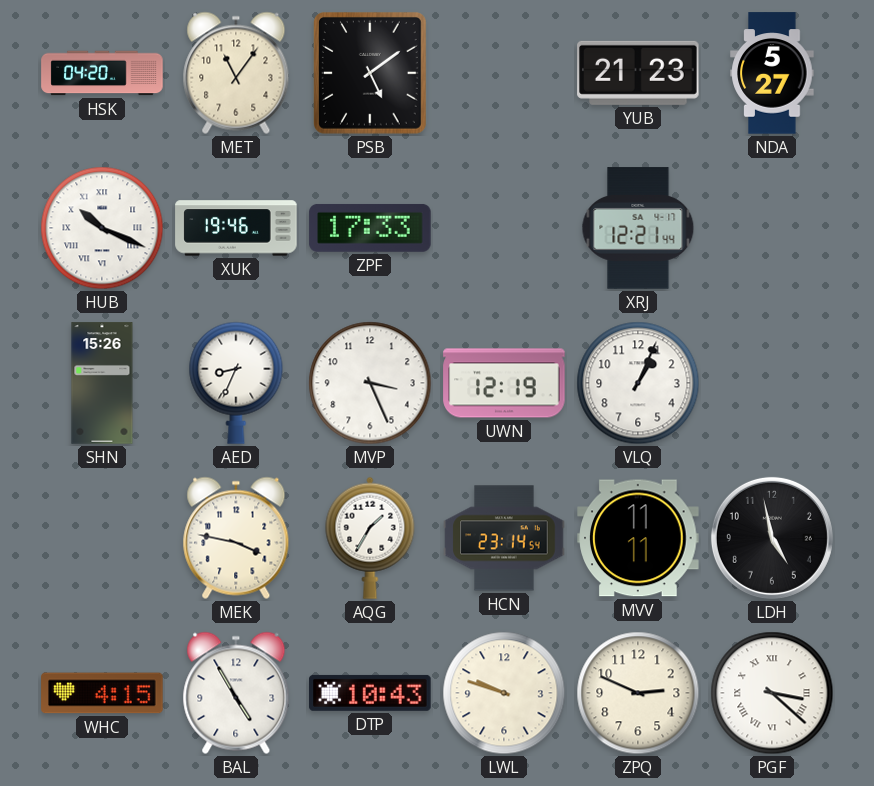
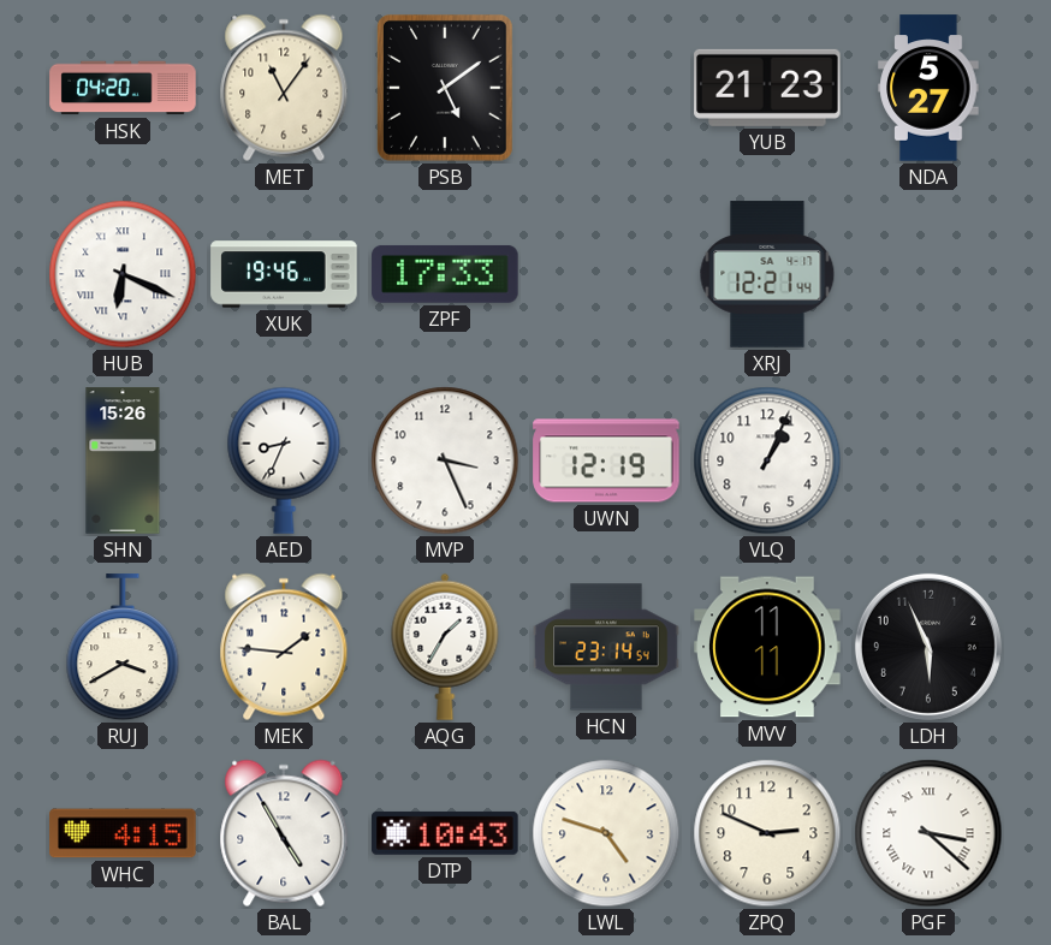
HUB: 10:19 -> 6:19 (123, 274)
RUJ: none -> 3:40 (123, 648)
MEK: 3:47 -> 1:46 (284, 647)
LDH: 4:58 -> 5:56 (928, 647)
LWL: 9:48 -> 4:48 (606, 833)
